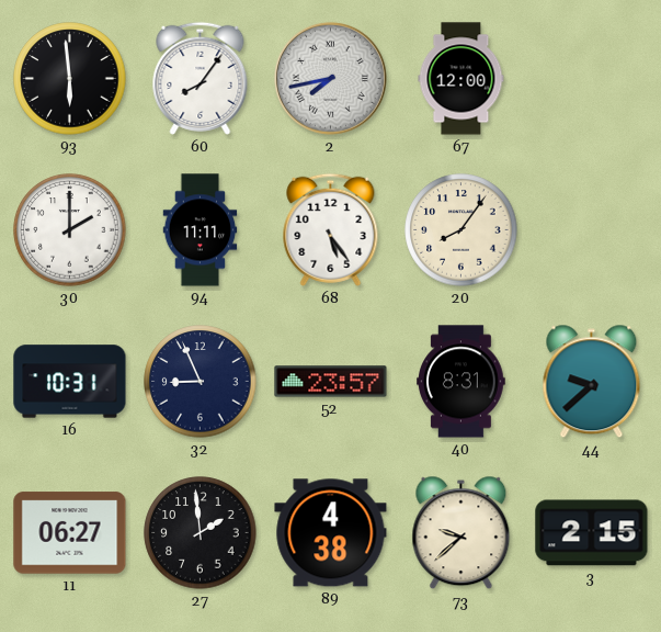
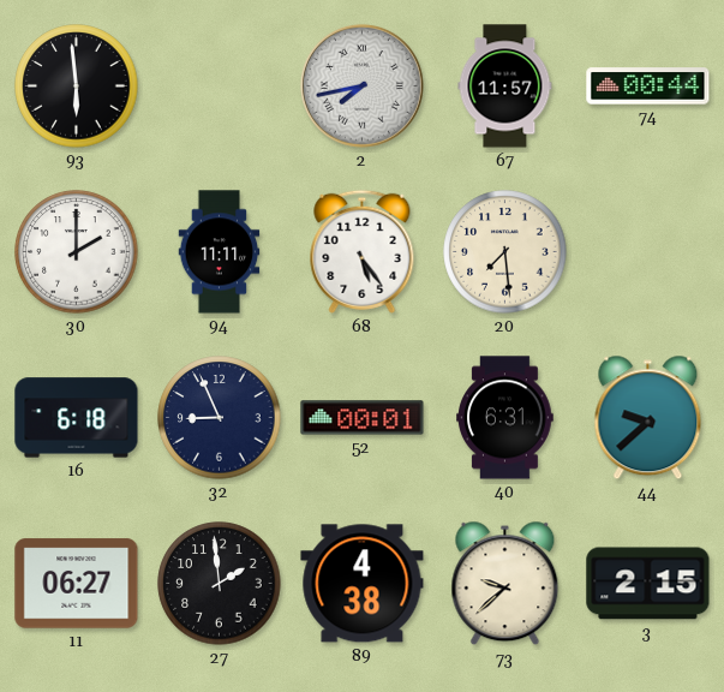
60: 8:06 -> none (201, 78)
67: 12:00 -> 11:57 (505, 86)
74: none -> 00:44 (648, 86)
20: 8:06 -> 7:29 (505, 252)
16: 10:31 -> 6:18 (77, 418)
52: 23:57 -> 00:01 (363, 418)
40: 8:31 -> 6:31 (505, 418)
